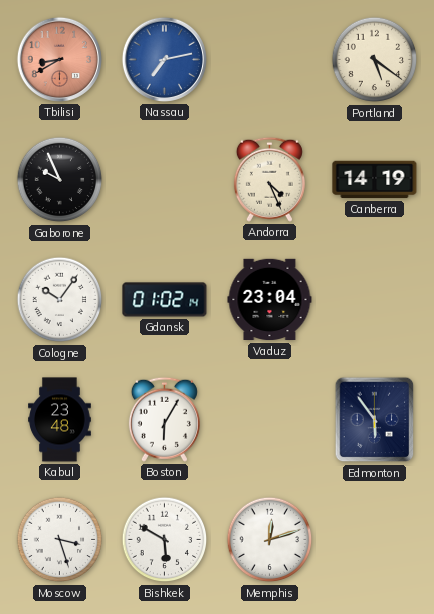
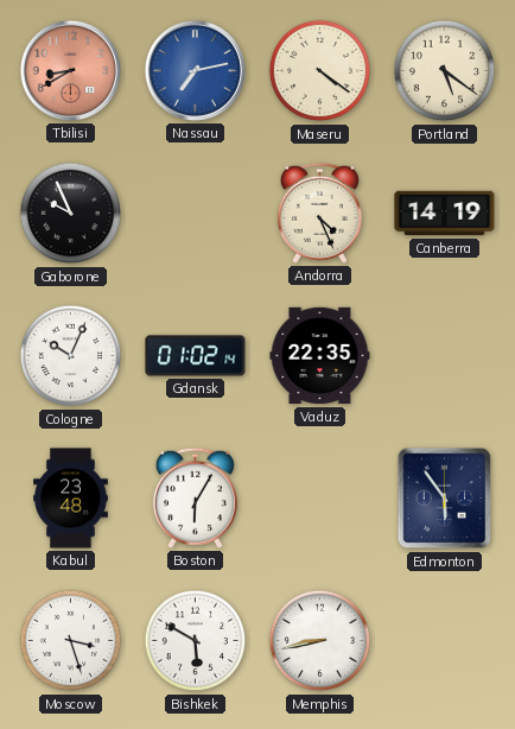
Maseru: none -> 4:21 (320, 71)
Cologne: 10:06 -> 10:04 (71, 356)
Vaduz: 23:04 -> 22:35 (320, 356)
Memphis: 12:12 -> 8:43 (320, 641)
